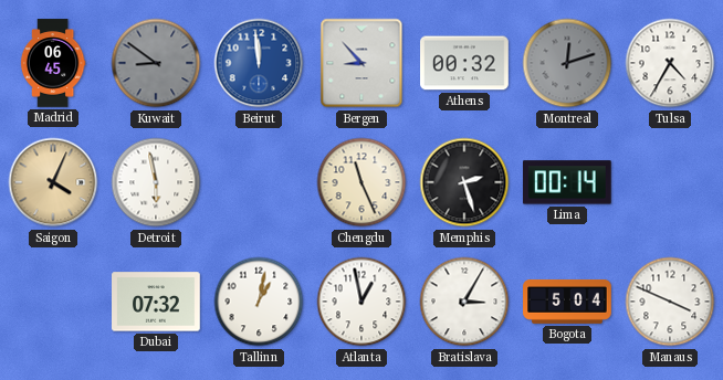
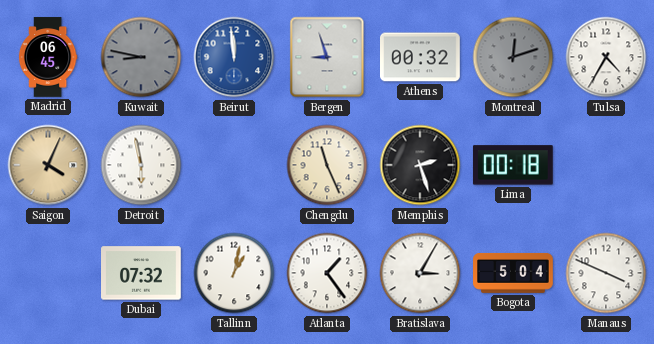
Kuwait: 8:51 -> 8:47 (141, 57)
Bergen: 8:53 -> 8:57 (327, 57)
Lima: 00:14 -> 00:18 (513, 165)
Atlanta: 12:58 -> 1:24 (327, 273)
